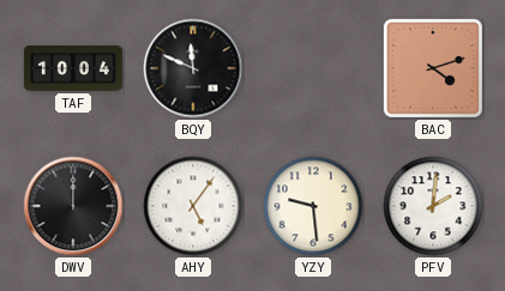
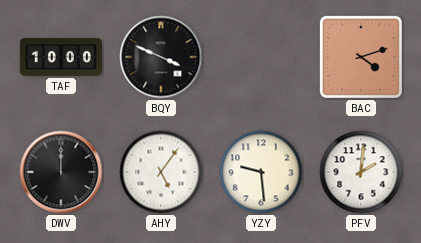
TAF: 10:04 -> 10:00 (61, 58)
BQY: 11:49 -> 3:49 (161, 57)
